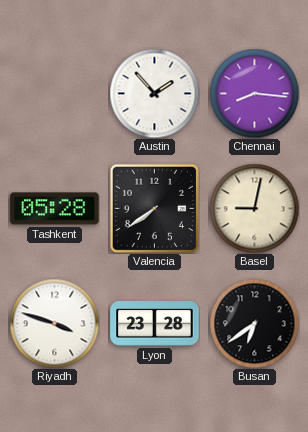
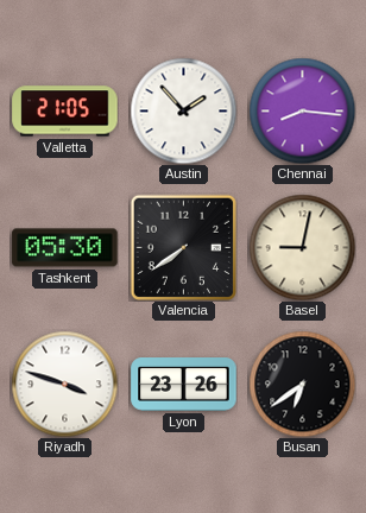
Valletta: none -> 21:05 (65, 112)
Tashkent: 05:28 -> 05:30 (65, 248)
Lyon: 23:28 -> 23:26 (184, 385)
